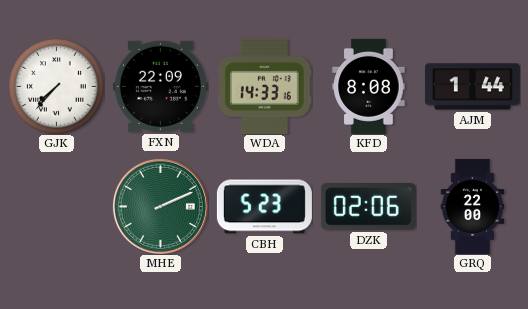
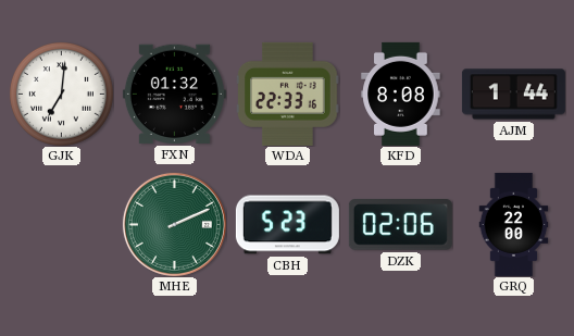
GJK: 7:37 -> 7:01 (61, 94)
FXN: 22:09 -> 01:32 (174, 94)
WDA: 14:33 -> 22:33 (288, 94)
